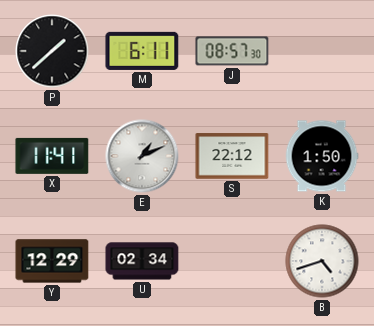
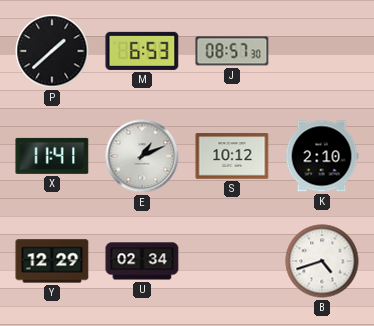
M: 6:11 -> 6:53 (142, 51)
S: 22:12 -> 10:12 (232, 156)
K: 1:50 -> 2:10 (322, 156)
